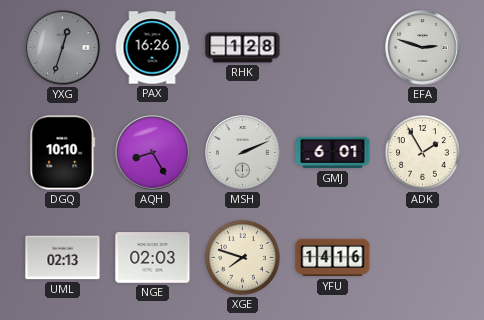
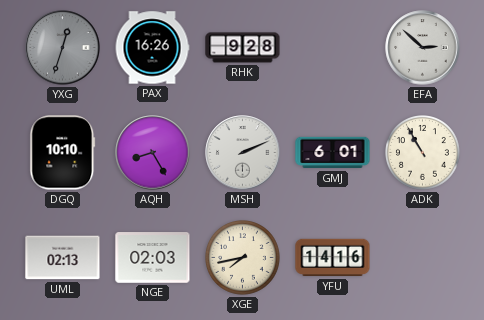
RHK: 1:28 -> 9:28 (243, 48)
EFA: 2:48 -> 2:52 (423, 48)
ADK: 1:55 -> 10:55 (423, 153)
XGE: 7:48 -> 7:43 (243, 258)
